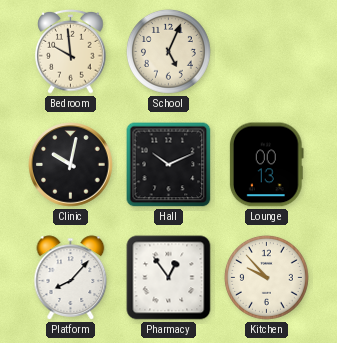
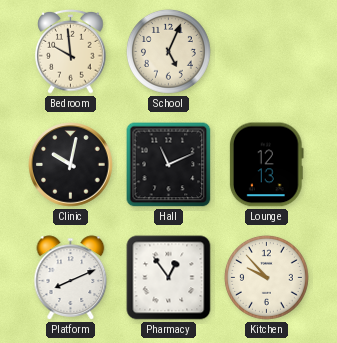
Hall: 10:11 -> 11:11 (169, 165)
Lounge: 00:13 -> 12:13 (266, 165)
Platform: 8:07 -> 8:11 (71, 278)
